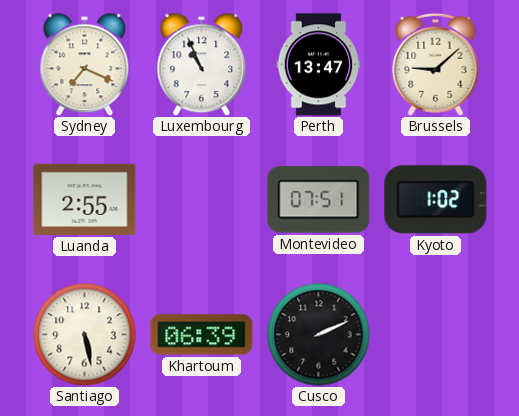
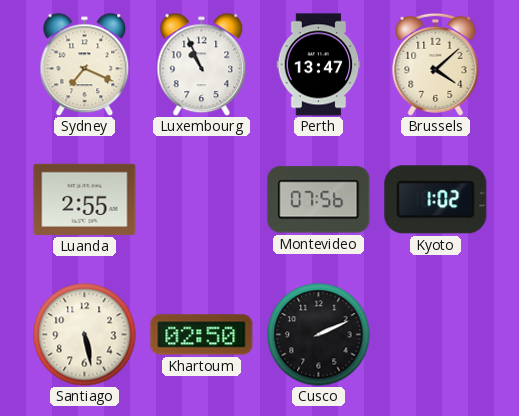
Brussels: 9:08 -> 4:08 (436, 64)
Montevideo: 07:51 -> 07:56 (319, 200)
Khartoum: 06:39 -> 02:50 (202, 335)
